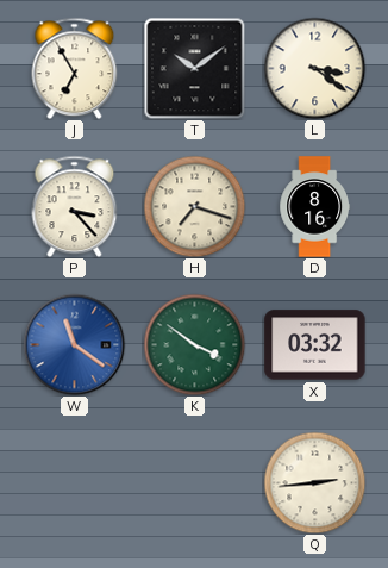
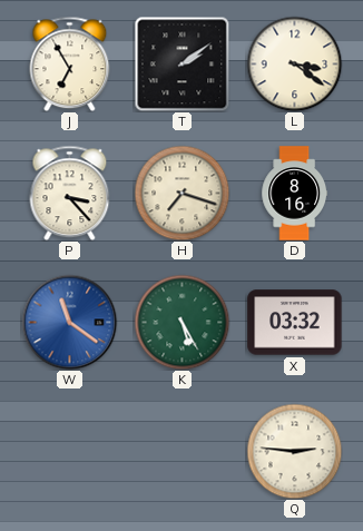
T: 10:09 -> 2:09 (181, 63)
K: 3:51 -> 5:25 (181, 322)
Q: 2:44 -> 2:46 (294, 451)
